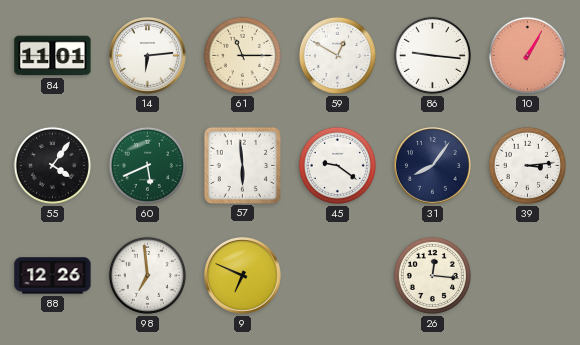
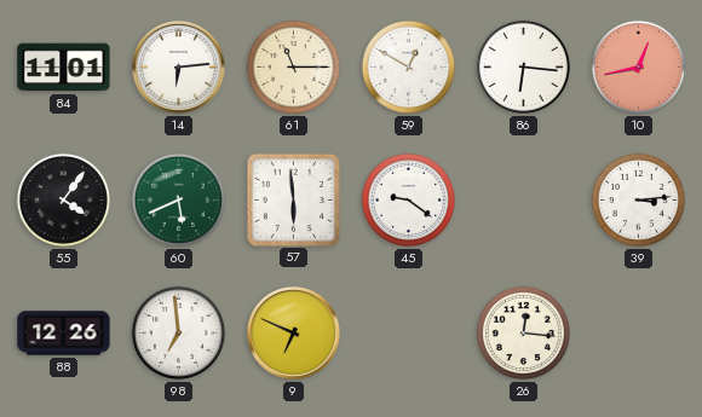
86: 9:16 -> 6:16 (523, 66)
10: 1:05 -> 12:43 (638, 66)
31: 8:06 -> none (433, 166)
